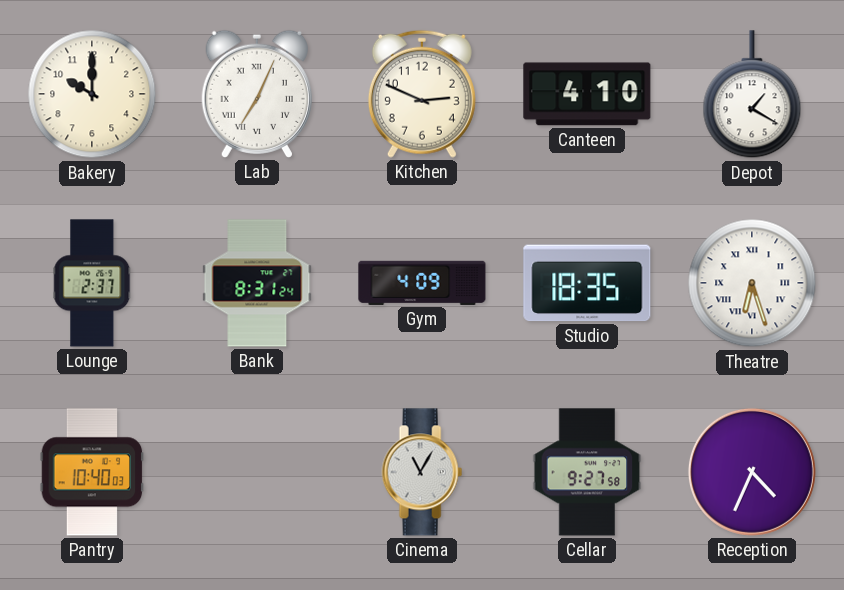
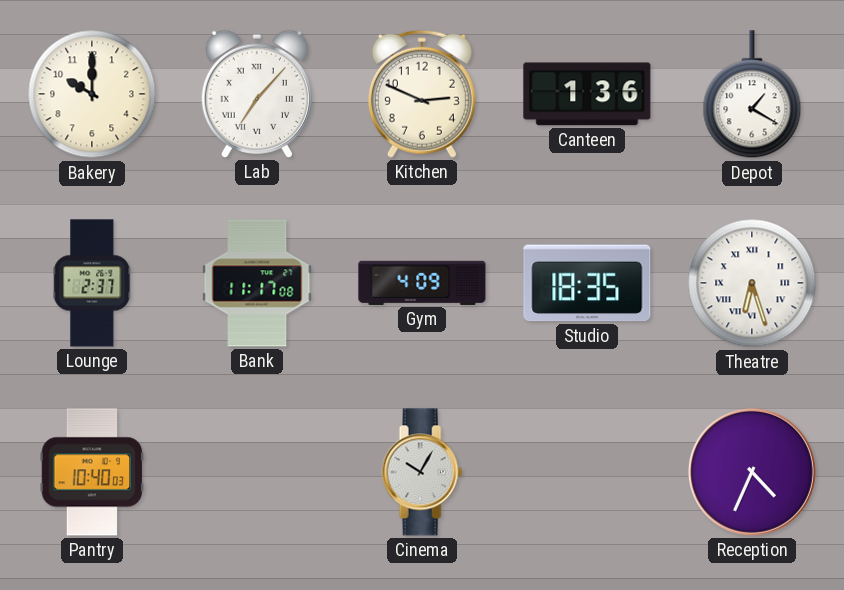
Lab: 7:04 -> 7:07 (257, 94)
Canteen: 4:10 -> 1:36 (587, 94)
Bank: 8:31 -> 11:17 (257, 283)
Cinema: 11:05 -> 10:05 (422, 472)
Cellar: 9:27 -> none (587, 472)
